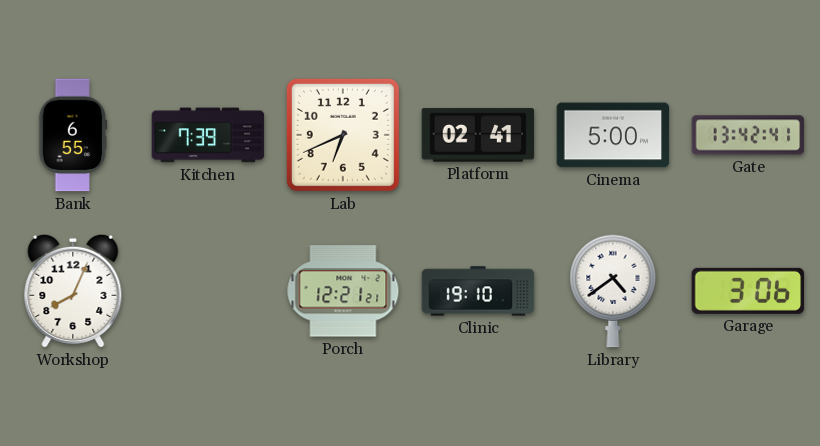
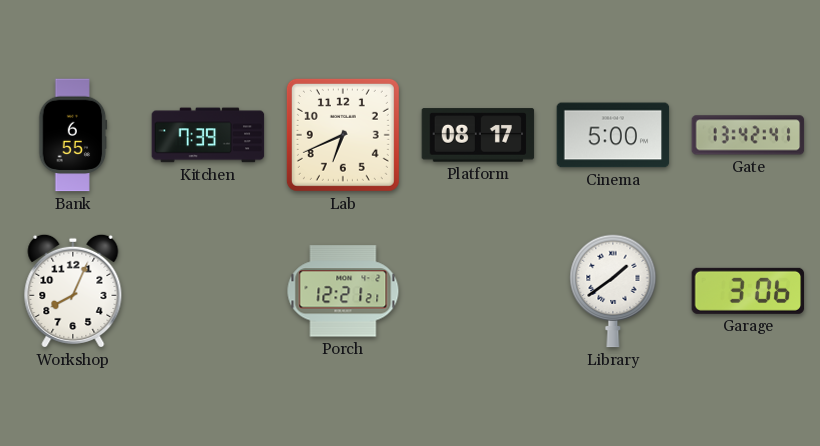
Platform: 02:41 -> 08:17 (478, 135)
Clinic: 19:10 -> none (478, 291)
Library: 4:39 -> 1:39 (613, 291)
